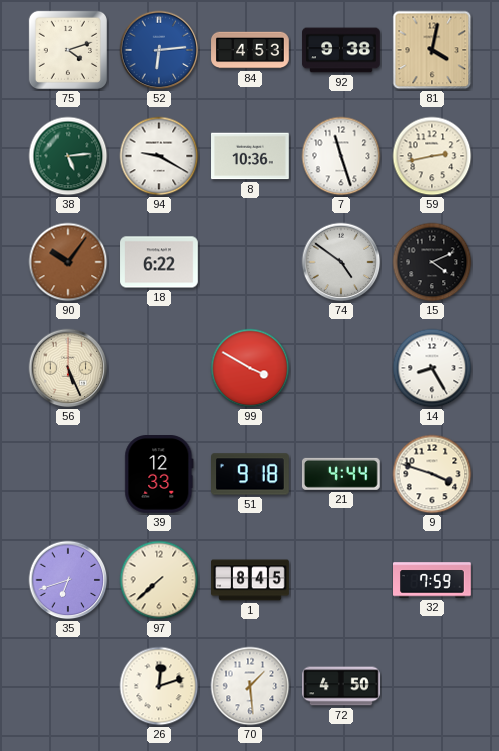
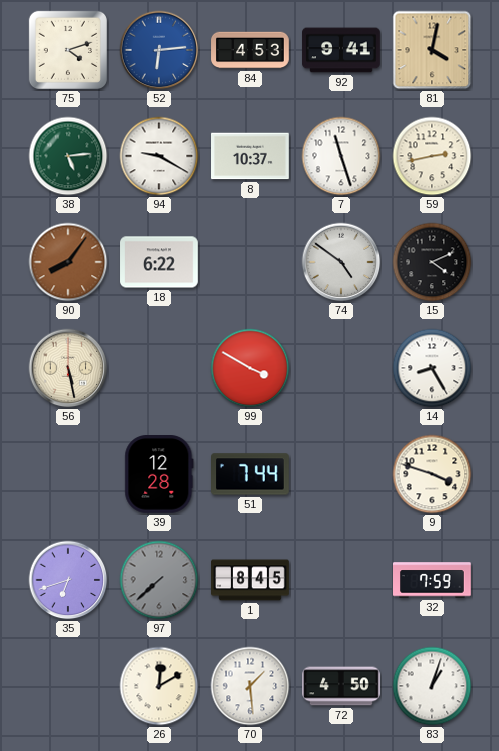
92: 9:38 -> 9:41 (341, 50)
8: 10:36 -> 10:37 (251, 156)
90: 10:06 -> 8:06 (68, 262)
56: 5:26 -> 5:28 (68, 368)
39: 12:33 -> 12:28 (159, 475)
51: 9:18 -> 7:44 (251, 474)
21: 4:44 -> none (341, 474)
97 dial: cream -> grey (159, 580)
26: 12:12 -> 12:10 (159, 686)
83: none -> 1:03 (432, 686)
